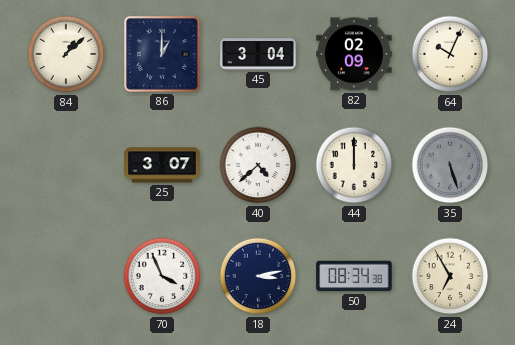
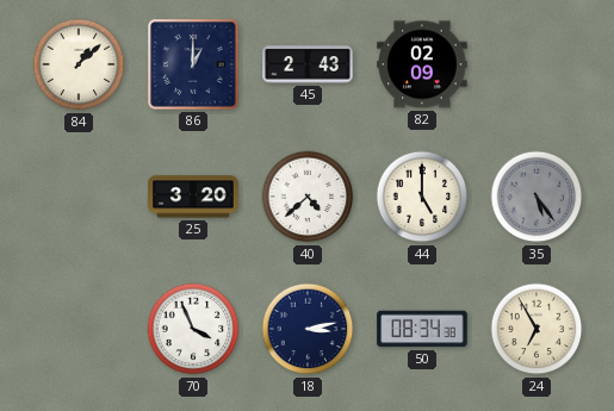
45: 3:04 -> 2:43 (308, 64)
64: 10:04 -> none (450, 54)
25: 3:07 -> 3:20 (193, 197)
44: 12:00 -> 5:00 (422, 197)
35: 5:27 -> 5:24 (537, 197)
